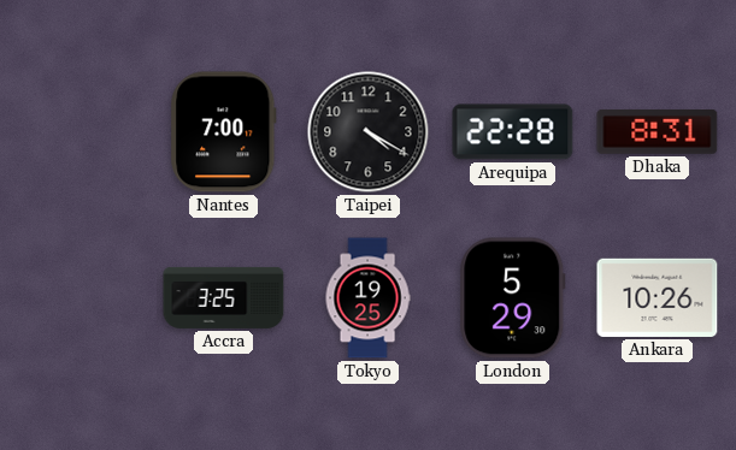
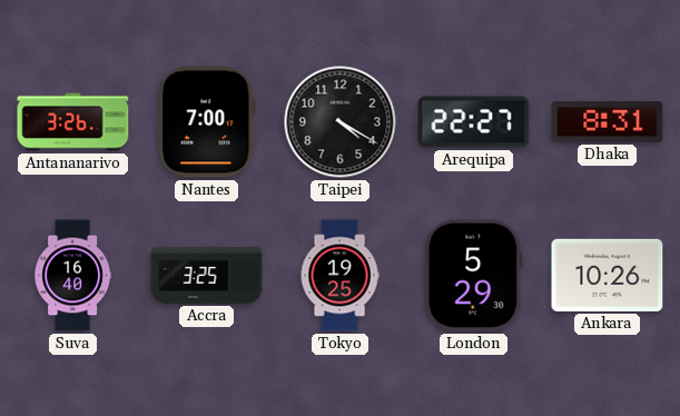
Antananarivo: none -> 3:26 (73, 122)
Arequipa: 22:28 -> 22:27 (474, 122)
Suva: none -> 16:40 (72, 276)
